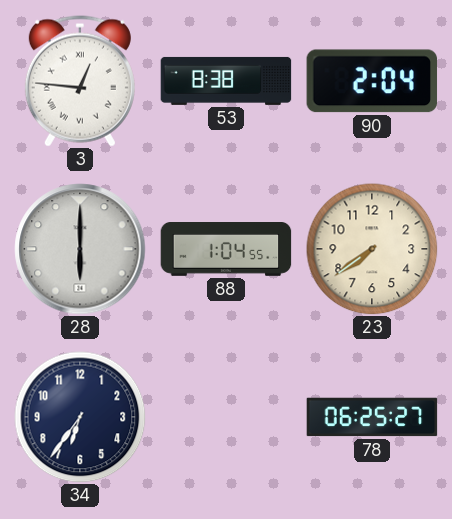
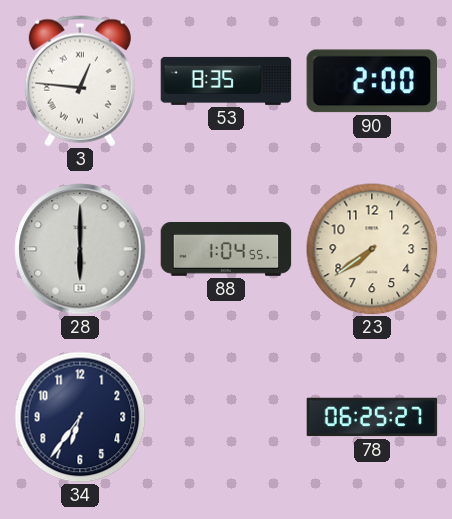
53: 8:38 -> 8:35 (226, 81)
90: 2:04 -> 2:00 (372, 81)
